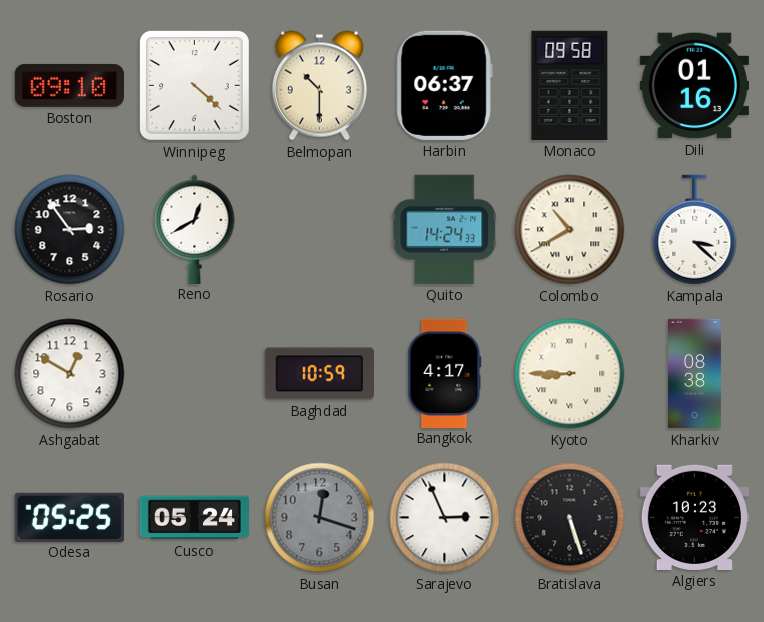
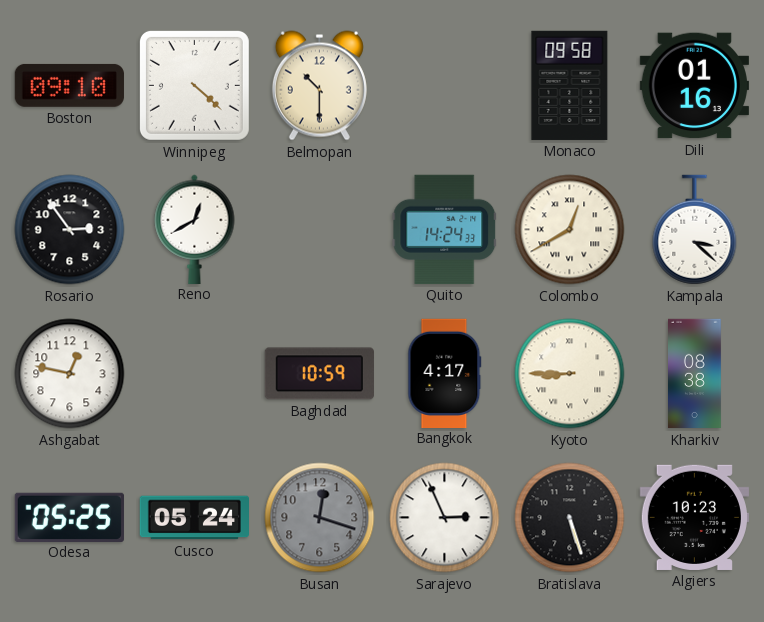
Harbin: 06:37 -> none (444, 85)
Colombo: 10:40 -> 12:40 (570, 230)
Ashgabat: 12:50 -> 12:47 (70, 374)
